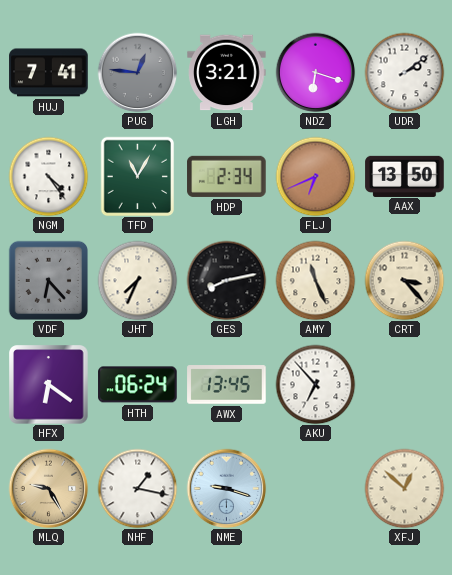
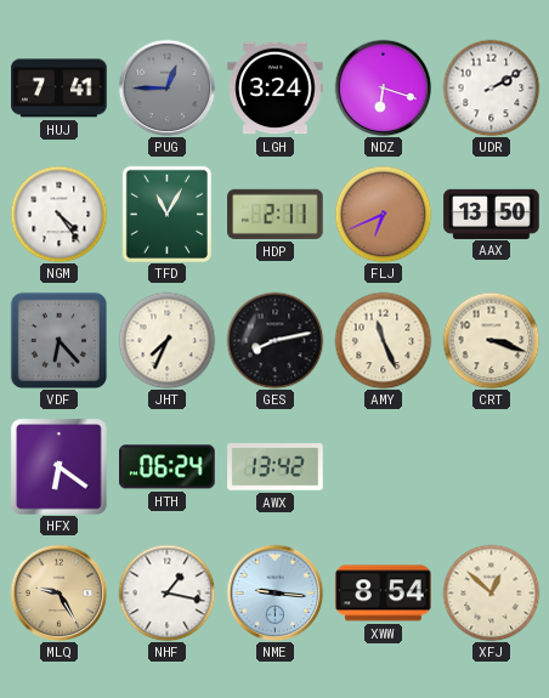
PUG: 12:46 -> 12:45 (166, 87)
LGH: 3:21 -> 3:24 (276, 89)
UDR: 2:09 -> 2:10 (491, 87)
HDP: 2:34 -> 2:11 (276, 214)
CRT: 3:23 -> 3:18 (491, 340)
AWX: 13:45 -> 13:42 (276, 467)
AKU: 6:53 -> none (315, 384)
NME: 9:18 -> 9:16 (274, 592)
XWW: none -> 8:54 (384, 594)
